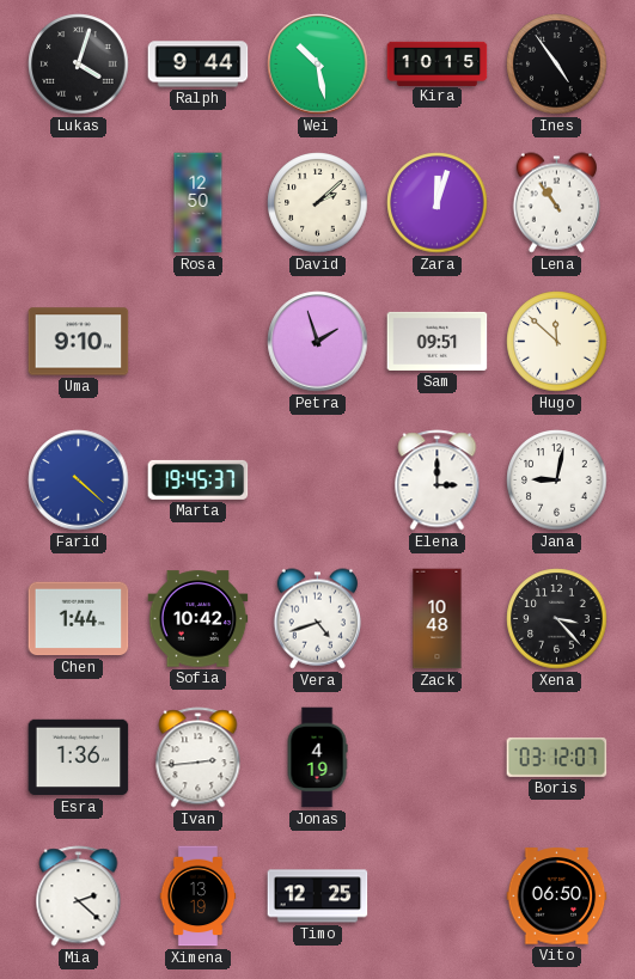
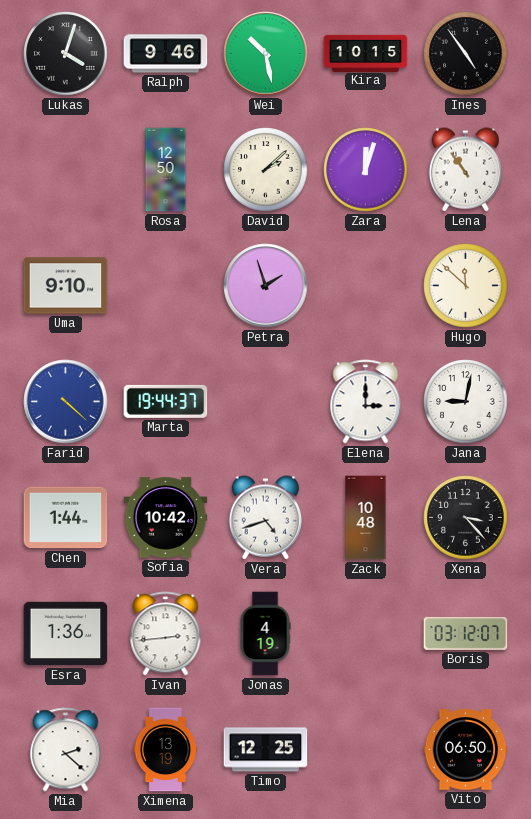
Ralph: 9:44 -> 9:46 (166, 54)
Sam: 09:51 -> none (438, 341)
Marta: 19:45 -> 19:44 (166, 401)
